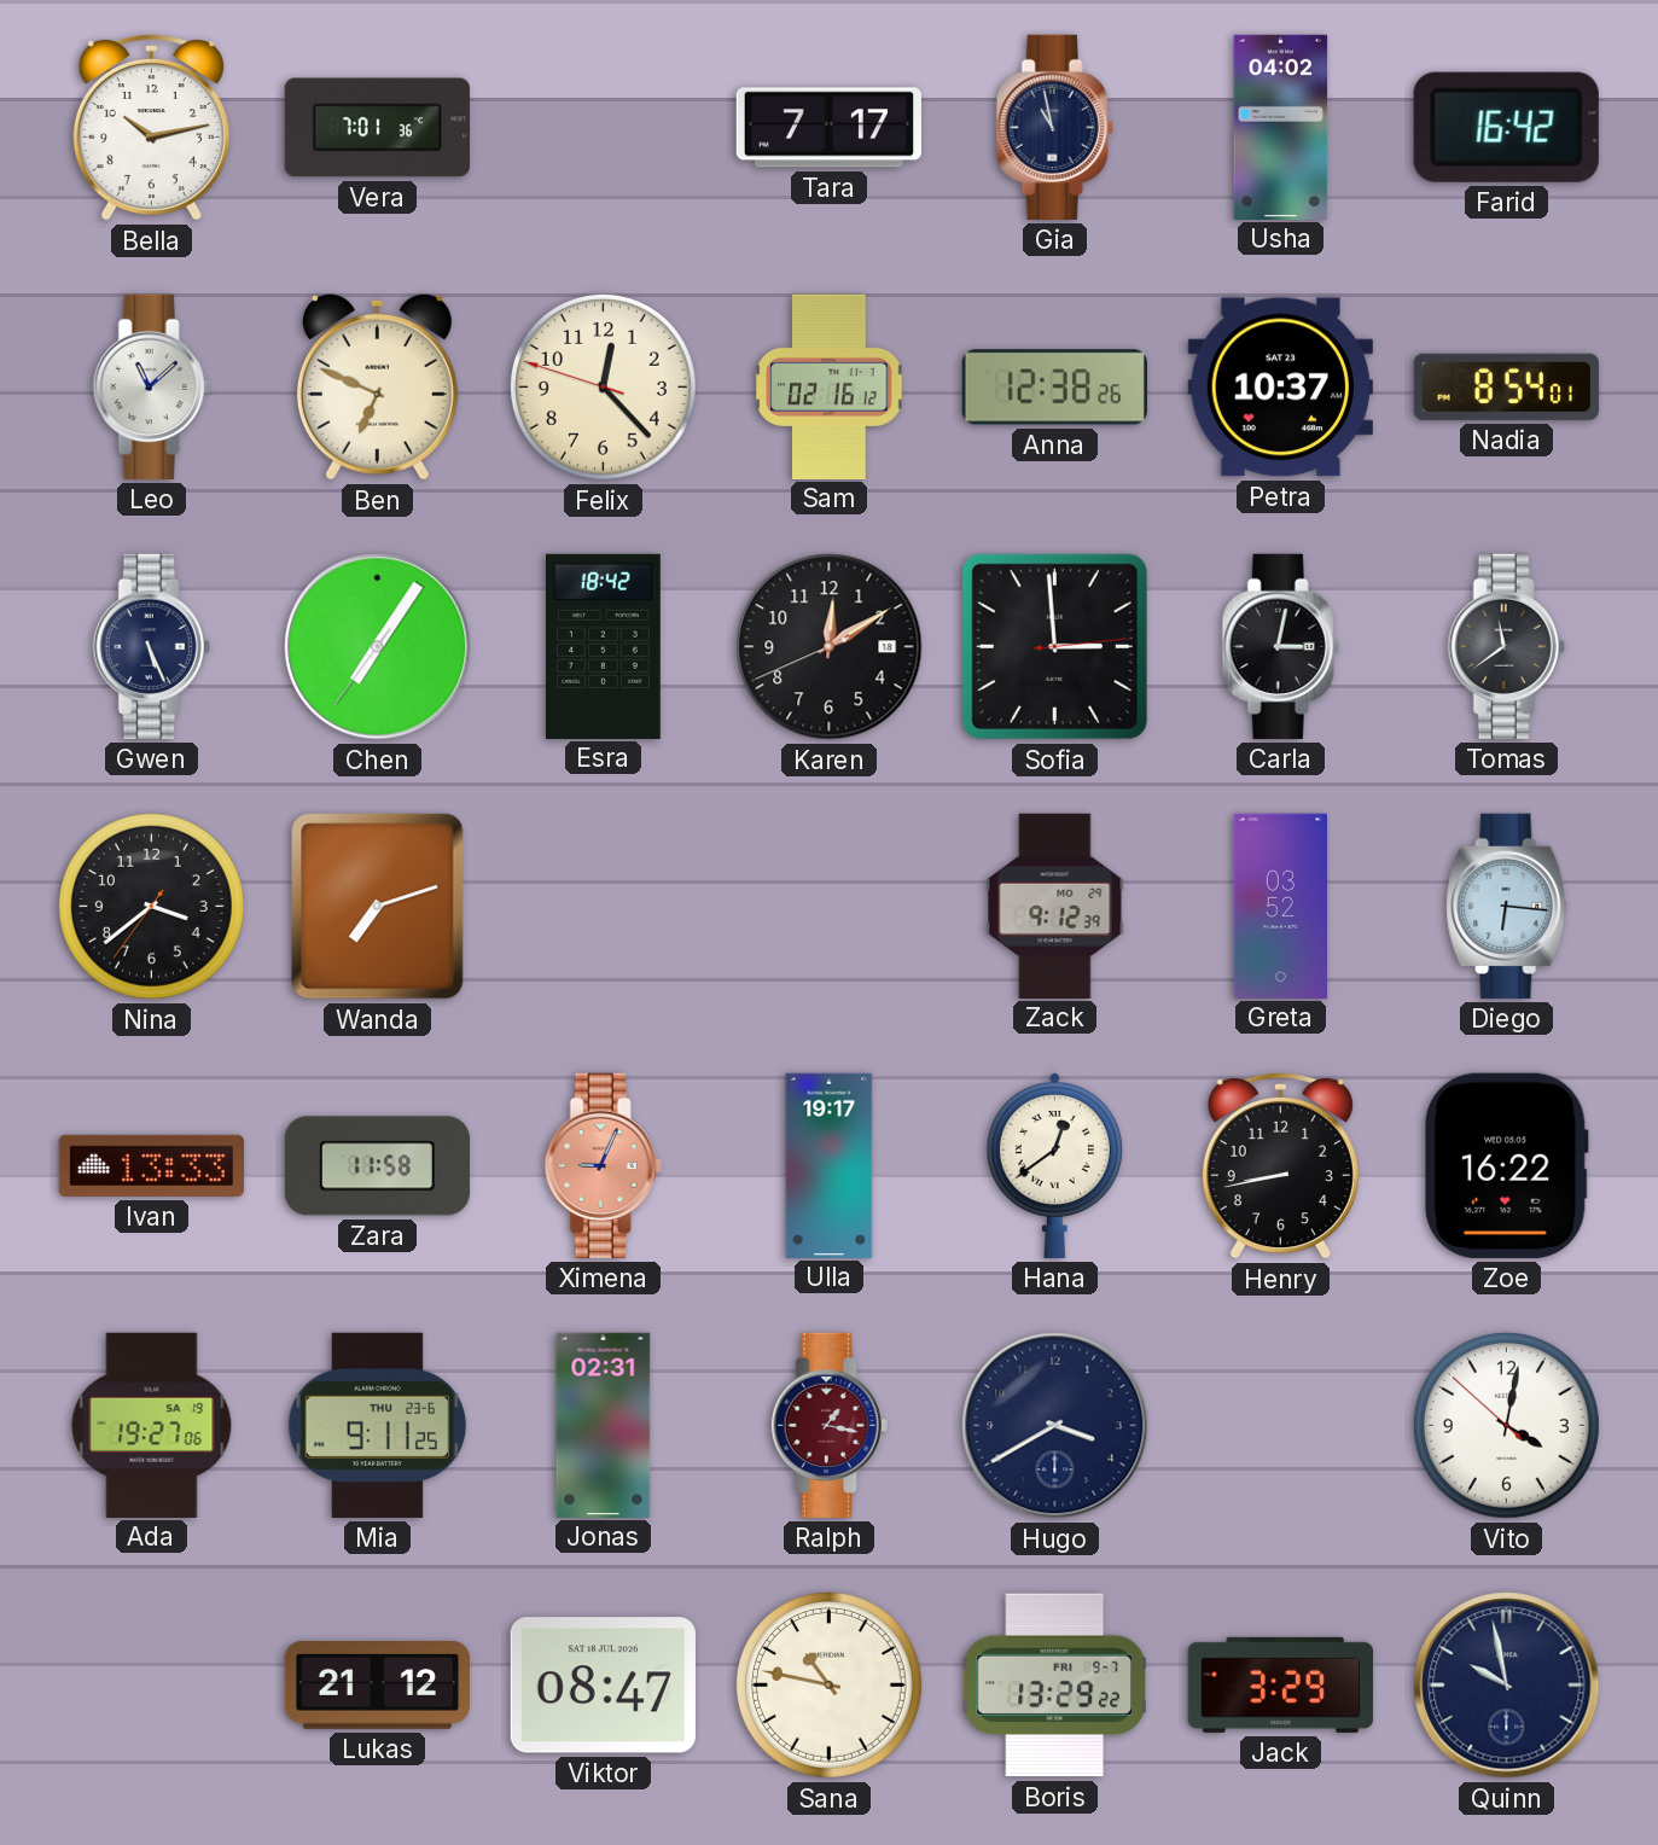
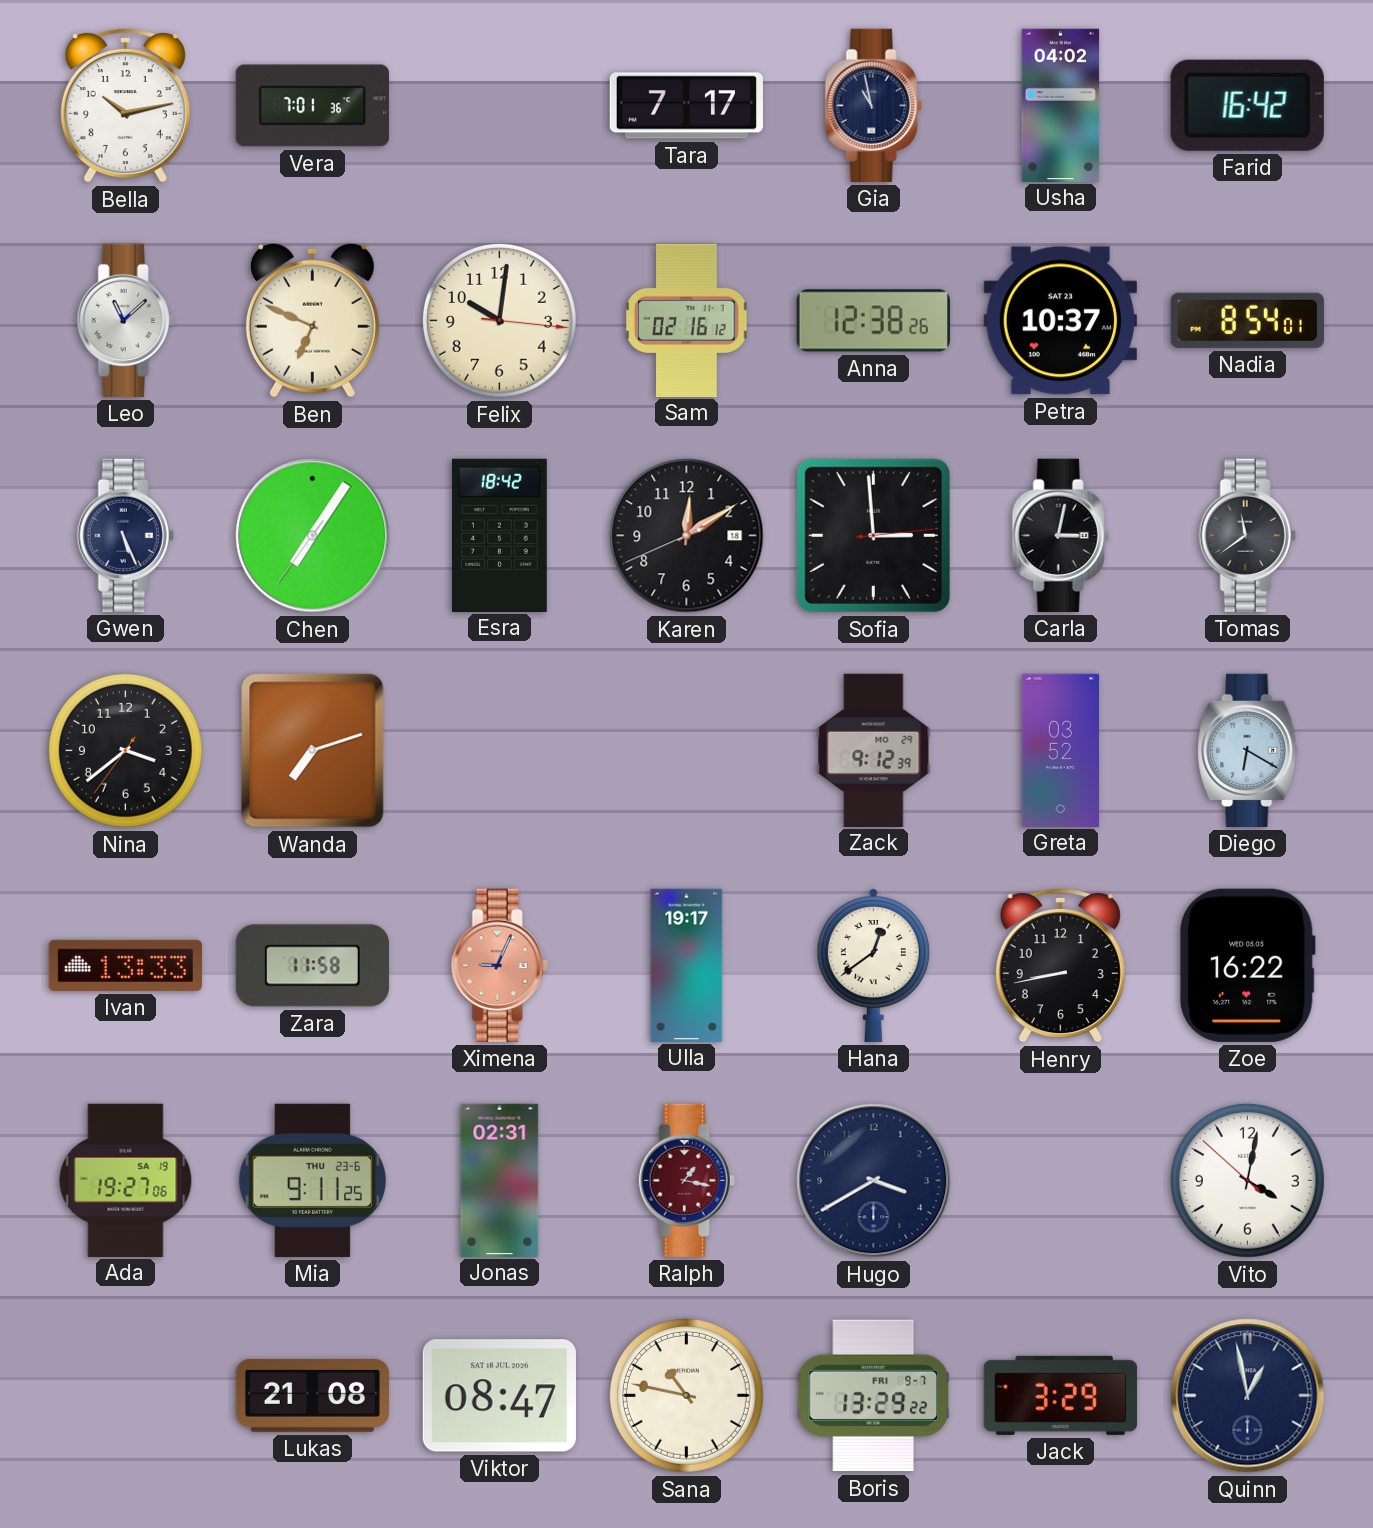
Felix: 12:22 -> 10:01 (499, 320)
Diego: 6:16 -> 6:20 (1248, 750)
Lukas: 21:12 -> 21:08 (312, 1395)
Quinn: 9:58 -> 12:58 (1248, 1396)
